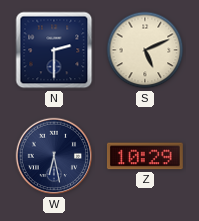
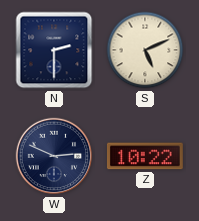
W: 6:28 -> 2:49 (54, 156)
Z: 10:29 -> 10:22 (145, 156)
